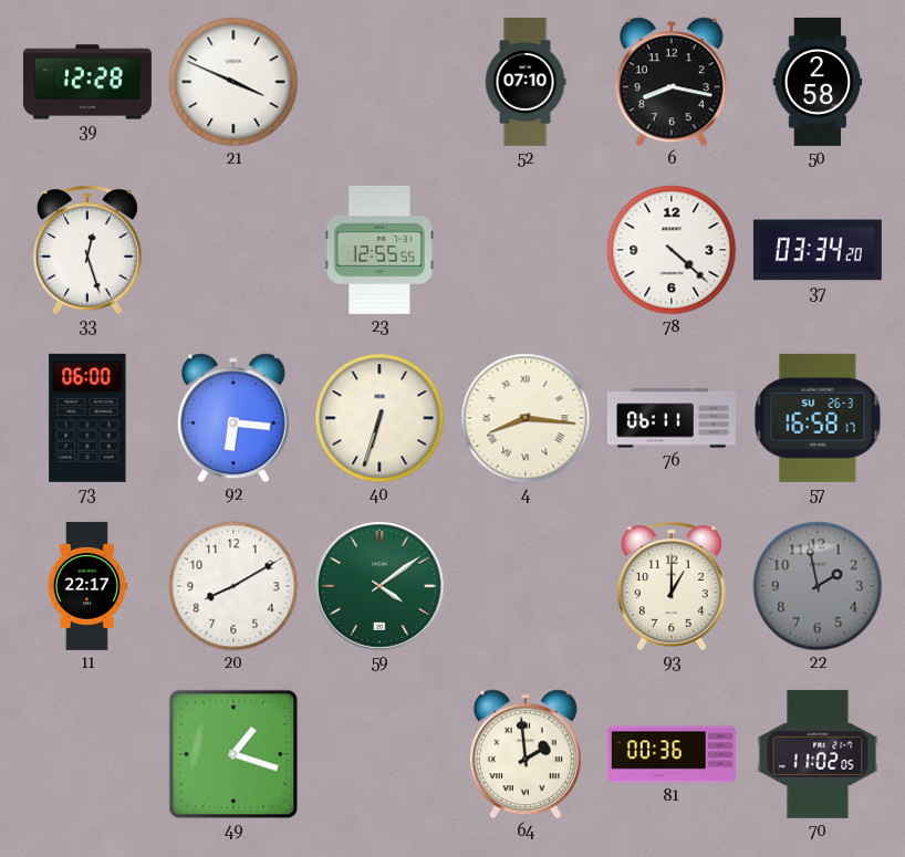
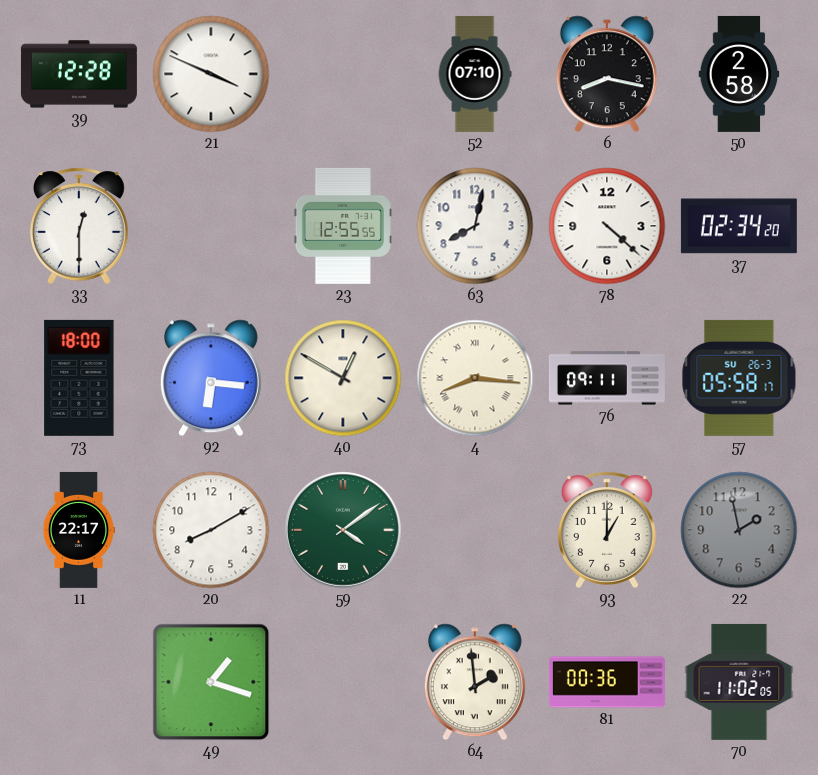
33: 12:27 -> 12:30 (79, 226)
63: none -> 8:02 (475, 226)
37: 03:34 -> 02:34 (739, 226)
73: 06:00 -> 18:00 (79, 378)
40: 6:33 -> 12:50 (343, 378)
76: 06:11 -> 09:11 (607, 378)
57: 16:58 -> 05:58 (739, 378)
